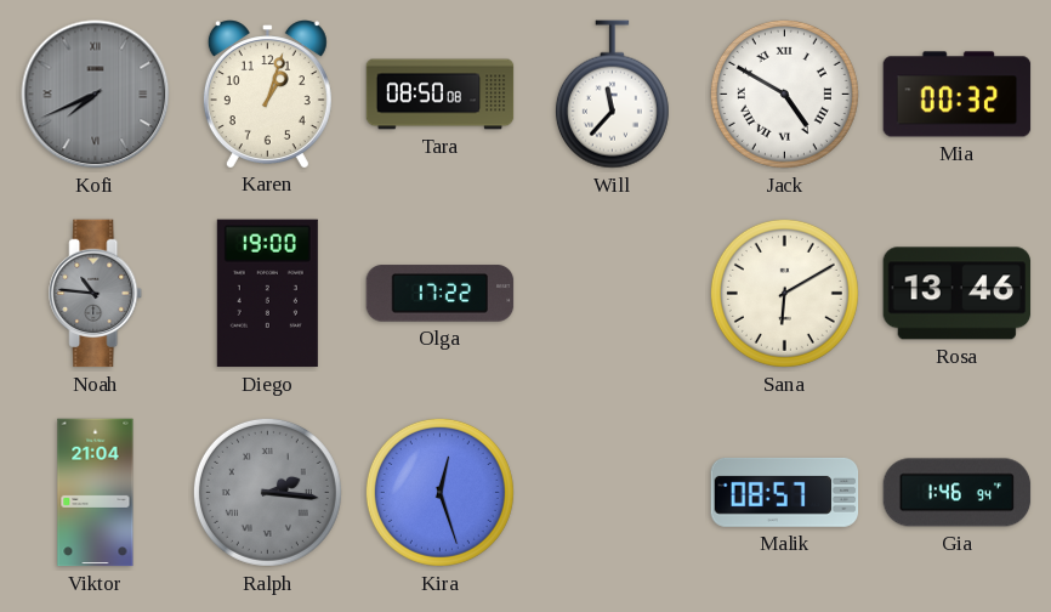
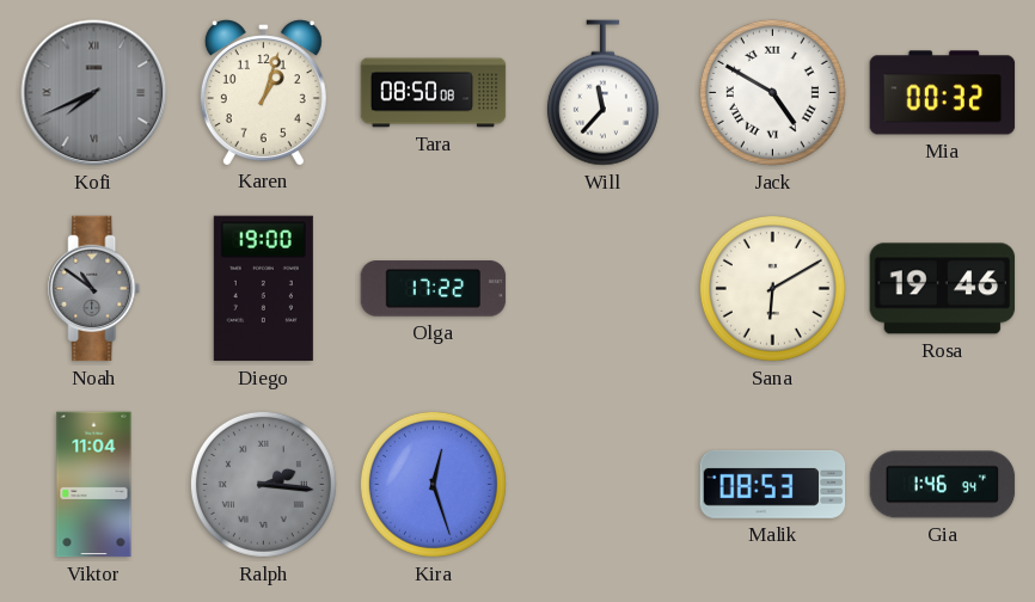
Noah: 10:46 -> 10:51 (94, 289)
Rosa: 13:46 -> 19:46 (943, 289)
Viktor: 21:04 -> 11:04 (94, 485)
Malik: 08:57 -> 08:53 (773, 484)
